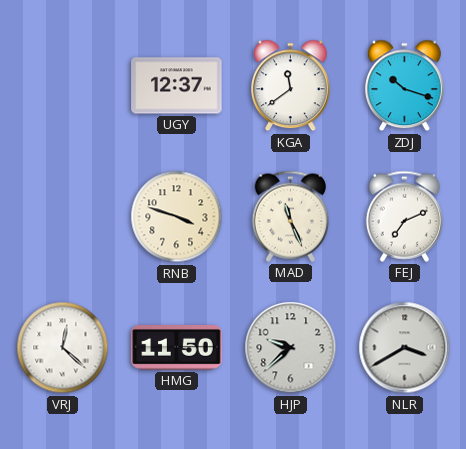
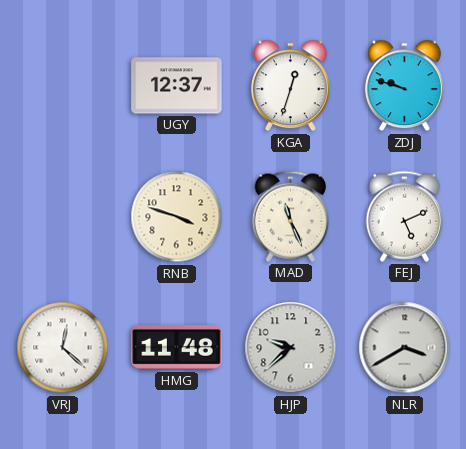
KGA: 11:39 -> 12:33 (291, 86)
ZDJ: 10:18 -> 9:48 (405, 86)
FEJ: 7:11 -> 5:11 (404, 216)
HMG: 11:50 -> 11:48 (177, 348)
